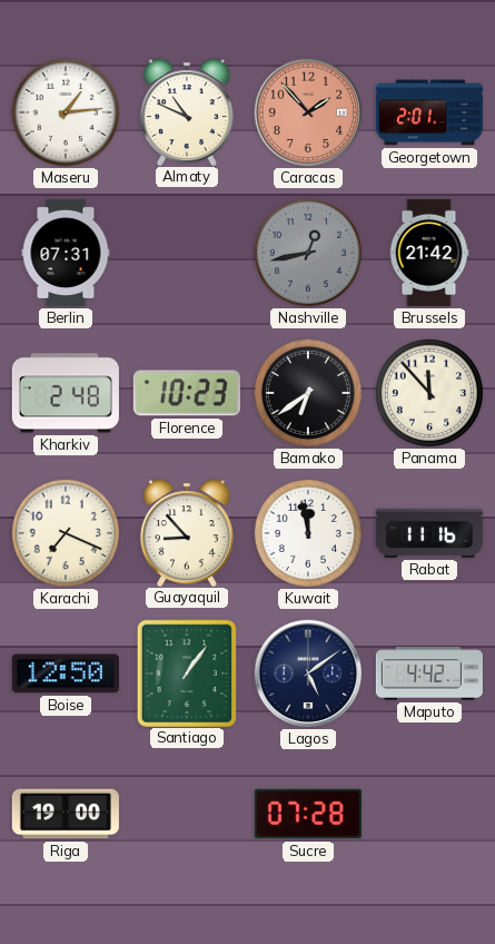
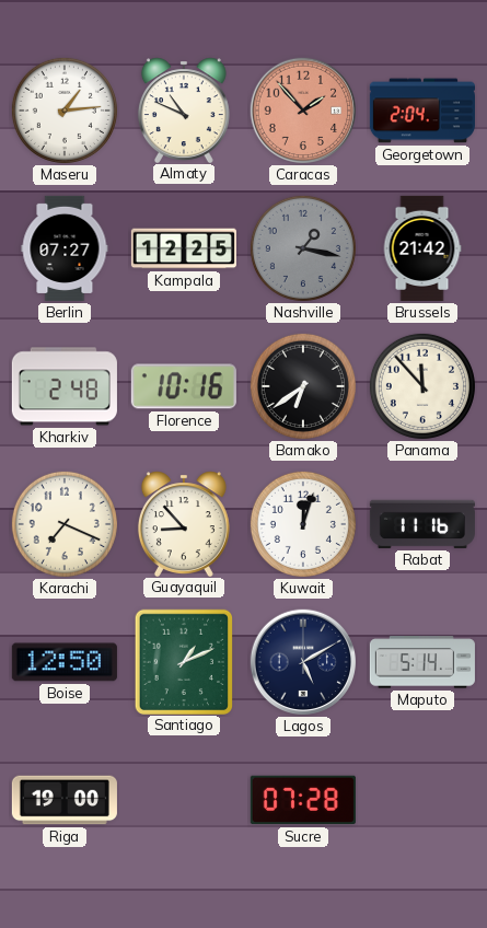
Georgetown: 2:01 -> 2:04 (422, 111)
Berlin: 07:31 -> 07:27 (65, 248)
Kampala: none -> 12:25 (184, 248)
Nashville: 12:43 -> 1:17 (303, 248)
Florence: 10:23 -> 10:16 (184, 386)
Kuwait: 11:58 -> 12:03 (303, 524)
Santiago: 1:06 -> 1:11 (183, 661)
Lagos: 5:09 -> 5:10 (302, 662)
Maputo: 4:42 -> 5:14 (422, 662)
